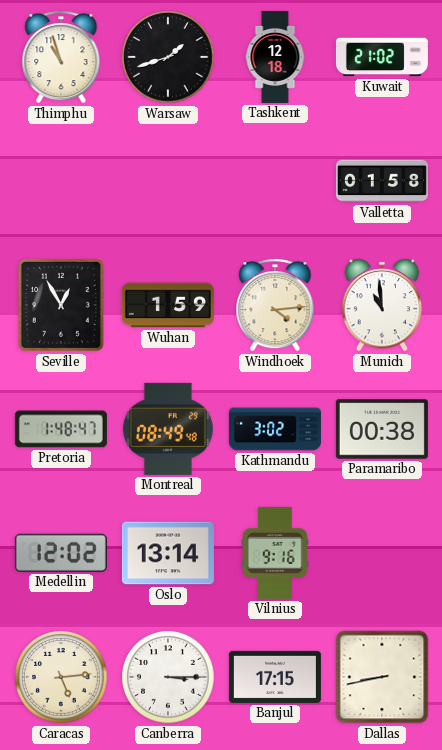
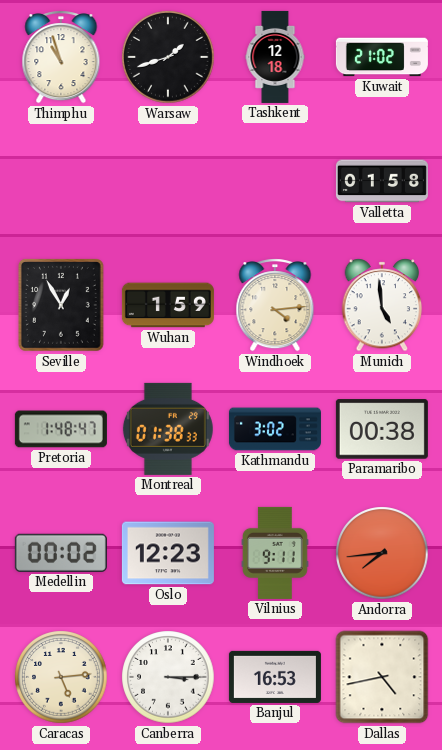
Munich: 10:59 -> 4:59 (382, 305)
Montreal: 08:49 -> 01:38 (168, 429)
Medellin: 12:02 -> 00:02 (61, 553)
Oslo: 13:14 -> 12:23 (168, 553)
Vilnius: 9:16 -> 9:11 (275, 553)
Andorra: none -> 7:44 (382, 553)
Banjul: 17:15 -> 16:53 (275, 677)
Dallas: 8:43 -> 4:43 (382, 677)
